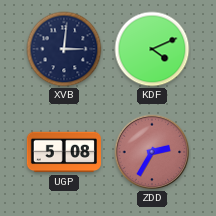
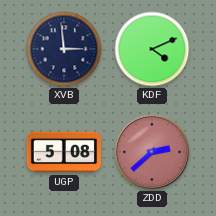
XVB: 3:01 -> 2:59 (64, 49)
ZDD: 2:35 -> 2:38 (152, 152)
